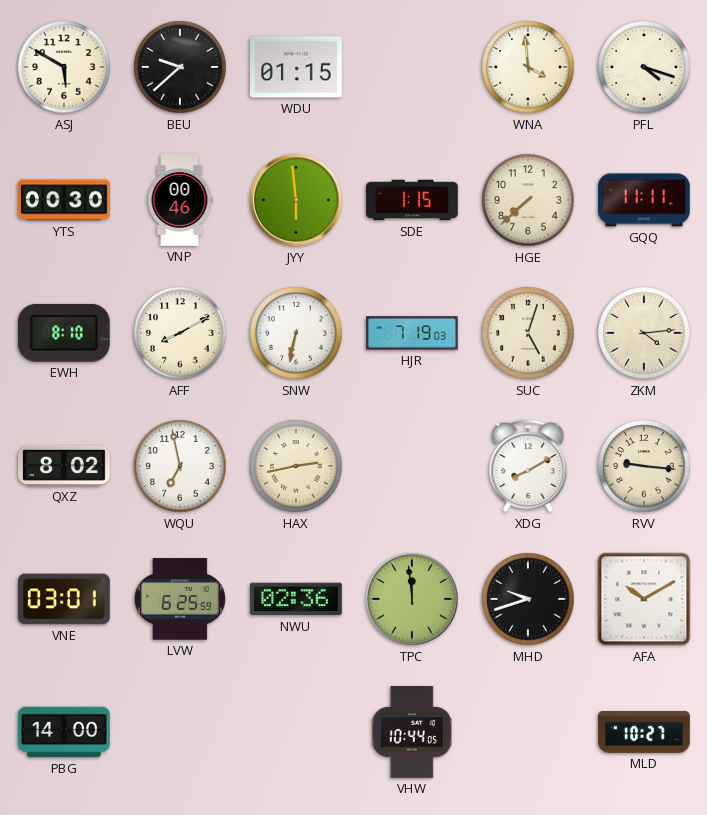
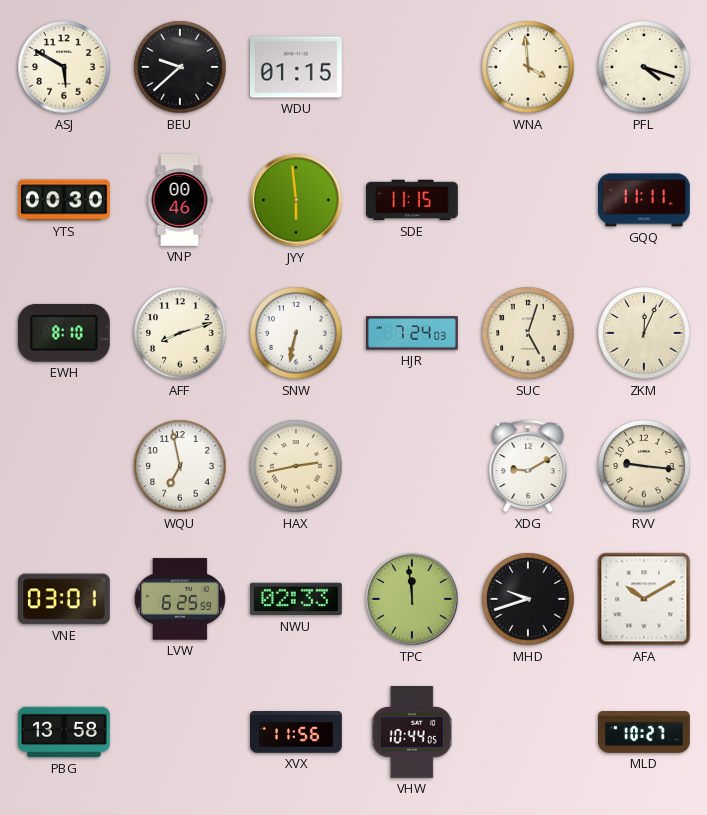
SDE: 1:15 -> 11:15 (413, 200)
HGE: 7:38 -> none (528, 200)
AFF: 8:10 -> 8:12 (180, 333)
HJR: 7:19 -> 7:24 (412, 333)
ZKM: 4:14 -> 12:04 (644, 333)
QXZ: 8:02 -> none (64, 466)
XDG: 8:10 -> 9:10 (528, 466)
NWU: 02:36 -> 02:33 (297, 599)
PBG: 14:00 -> 13:58 (65, 732)
XVX: none -> 11:56 (296, 732)
